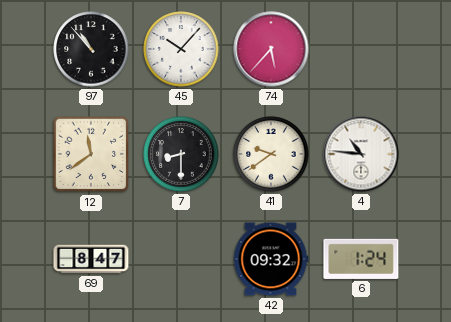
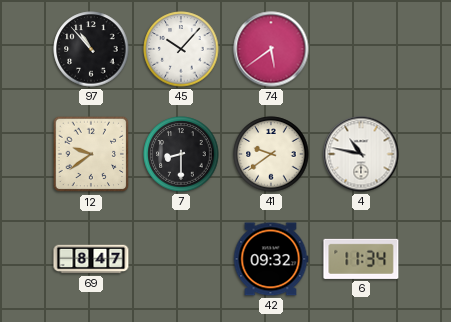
74: 5:37 -> 5:39 (271, 49)
12: 11:39 -> 9:39 (91, 154)
4: 10:46 -> 10:47 (361, 154)
6: 1:24 -> 11:34 (361, 259)
